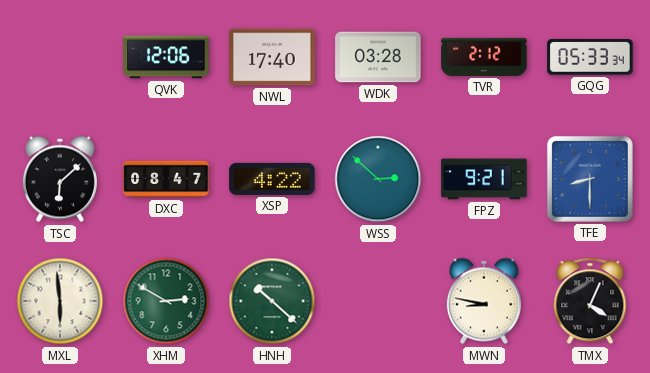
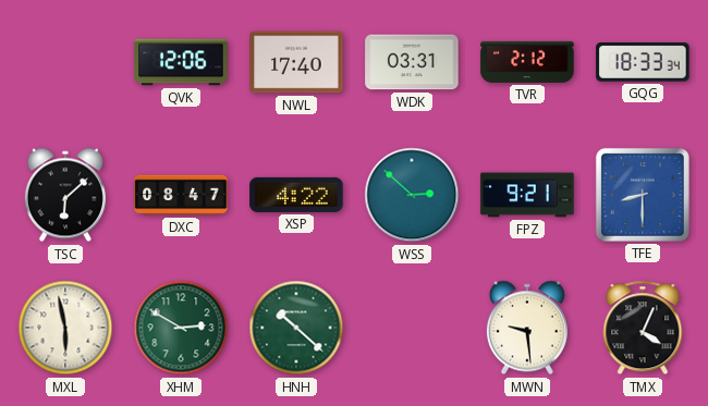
WDK: 03:28 -> 03:31 (412, 62)
GQG: 05:33 -> 18:33 (643, 63)
MXL: 5:59 -> 5:58 (65, 328)
MWN: 8:47 -> 9:29 (527, 328)
